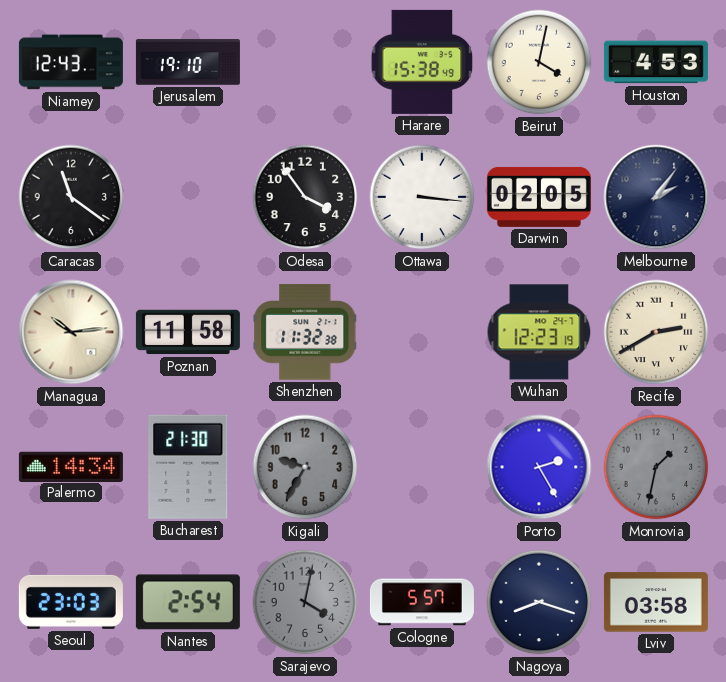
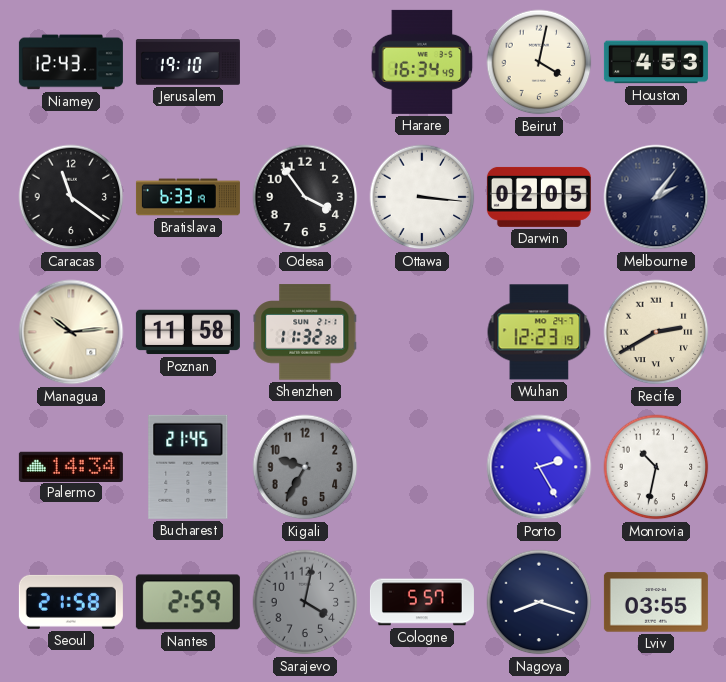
Harare: 15:38 -> 16:34 (422, 62)
Bratislava: none -> 6:33 (188, 197)
Bucharest: 21:30 -> 21:45 (188, 467)
Monrovia: 1:32 -> 10:32 (656, 467)
Monrovia dial: grey -> white (656, 467)
Seoul: 23:03 -> 21:58 (71, 602)
Nantes: 2:54 -> 2:59 (188, 602)
Lviv: 03:58 -> 03:55 (656, 602)
